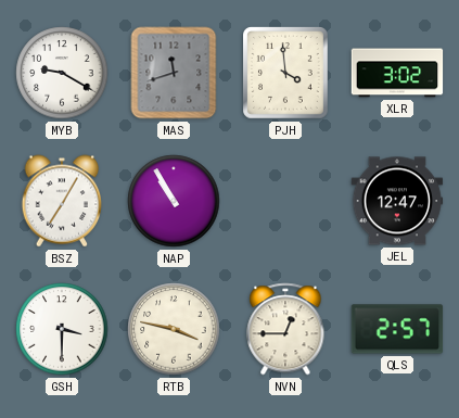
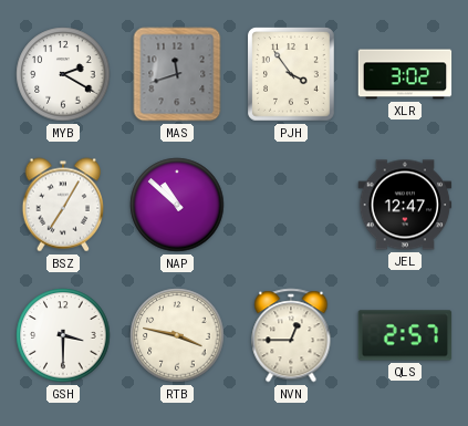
MYB: 9:20 -> 2:20 (63, 74)
PJH: 3:59 -> 3:54 (292, 75)
NAP: 10:55 -> 10:52 (177, 205)
